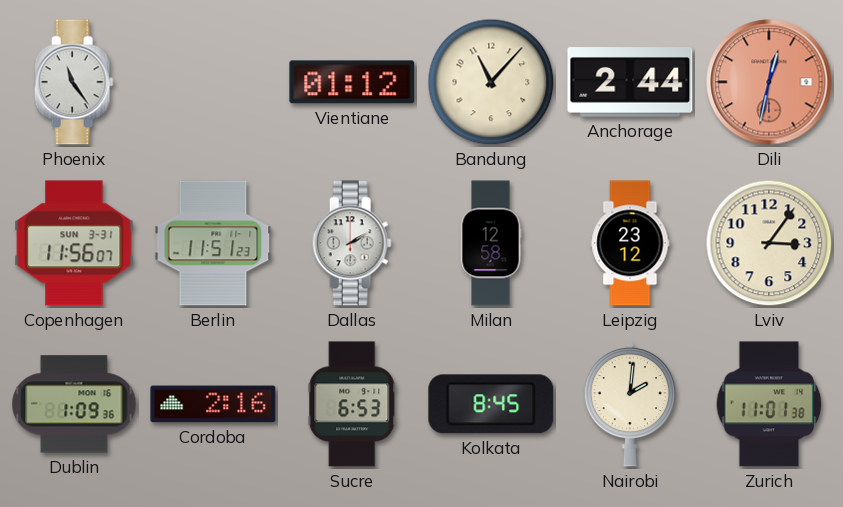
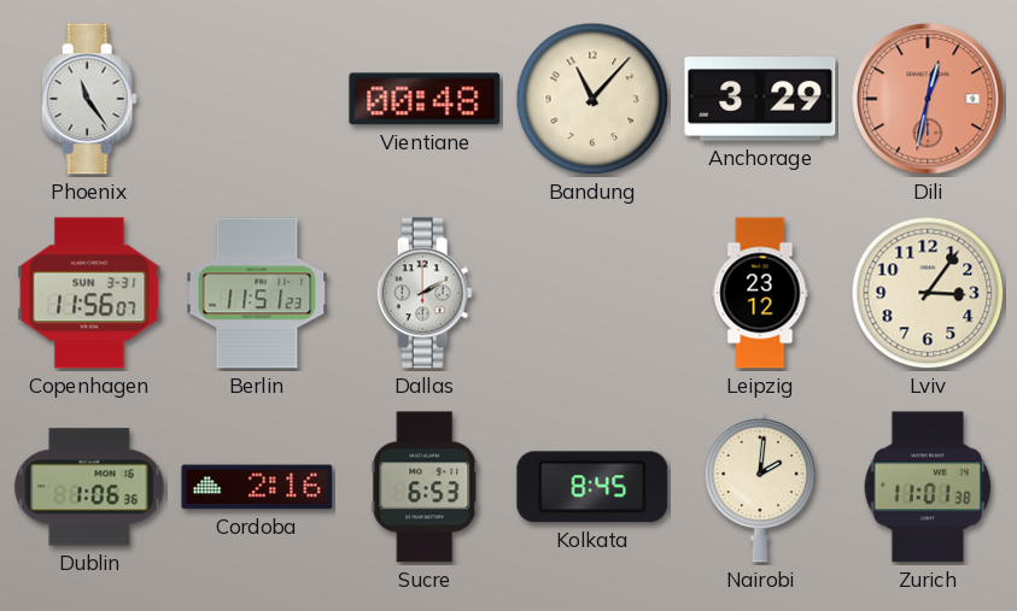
Vientiane: 01:12 -> 00:48 (425, 99)
Anchorage: 2:44 -> 3:29 (760, 99)
Milan: 12:58 -> none (491, 243)
Dublin: 1:09 -> 1:06 (89, 487)
